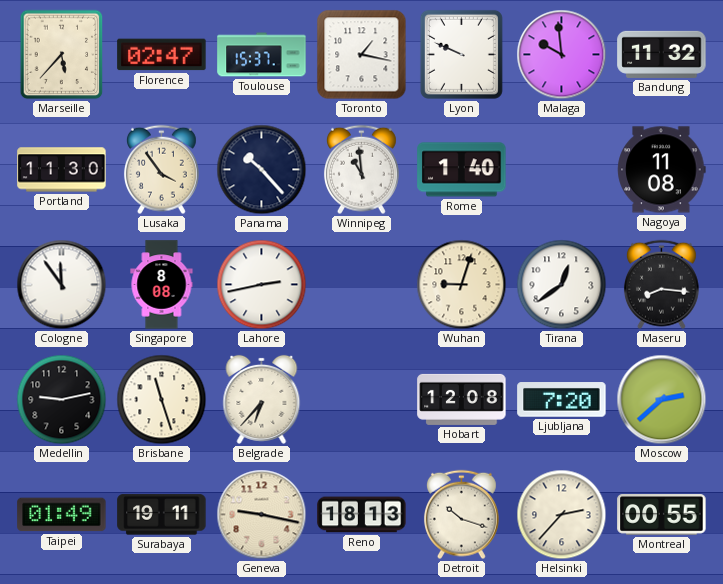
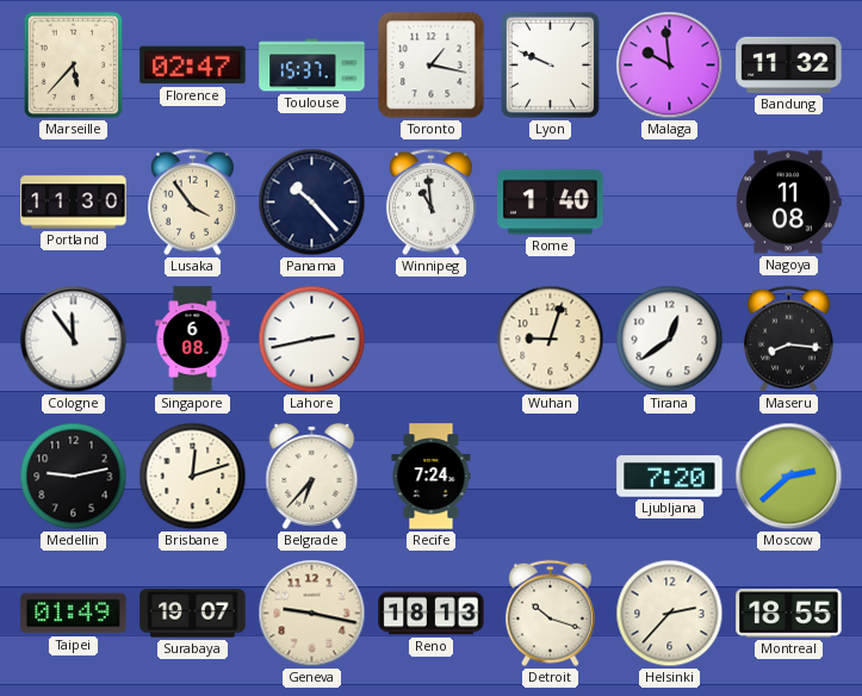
Singapore: 8:08 -> 6:08 (193, 340)
Brisbane: 11:27 -> 12:12 (193, 477)
Recife: none -> 7:24 (432, 477)
Hobart: 12:08 -> none (462, 399)
Surabaya: 19:11 -> 19:07 (193, 614)
Montreal: 00:55 -> 18:55 (789, 614)
